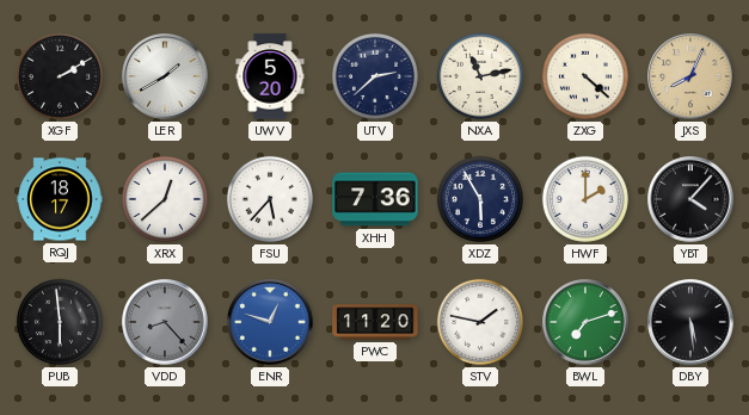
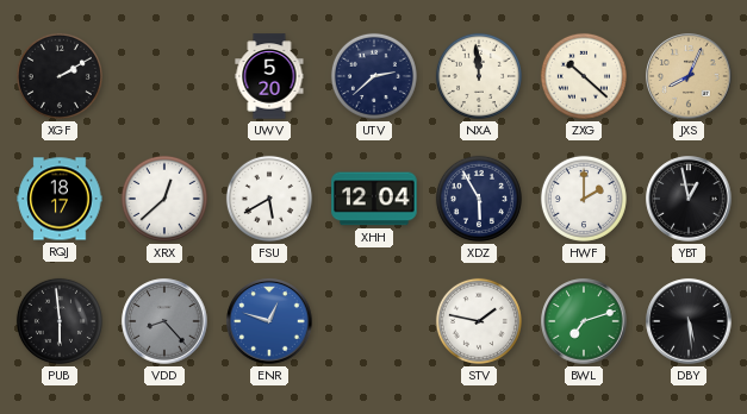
LER: 1:40 -> none (165, 76)
NXA: 11:13 -> 11:59 (479, 76)
ZXG: 4:22 -> 10:22 (584, 76)
FSU: 5:37 -> 5:40 (269, 199)
XHH: 7:36 -> 12:04 (374, 199)
YBT: 4:07 -> 12:58 (689, 199)
PWC: 11:20 -> none (375, 322)
